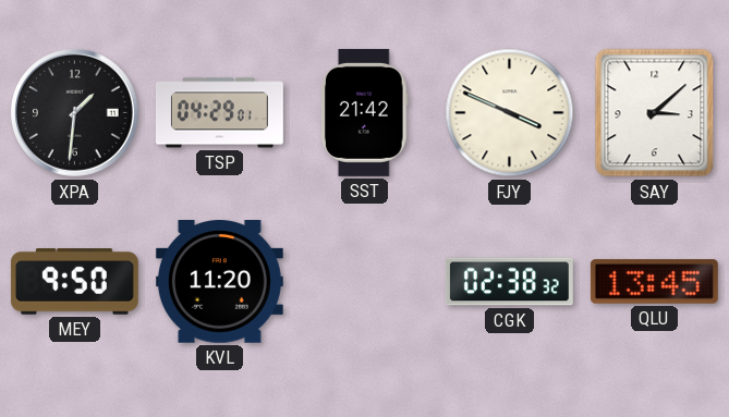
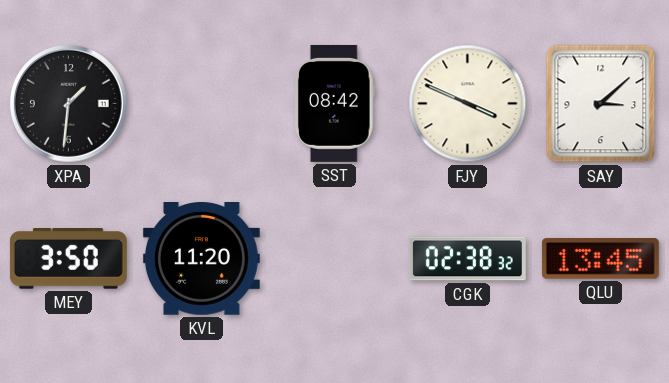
TSP: 04:29 -> none (219, 113)
SST: 21:42 -> 08:42 (335, 103)
MEY: 9:50 -> 3:50 (68, 259)
